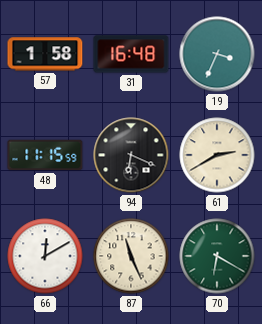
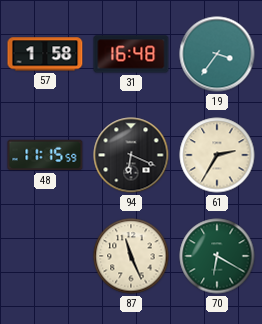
19: 3:34 -> 3:36 (217, 54)
61: 2:40 -> 2:35 (217, 155)
66: 12:10 -> none (45, 256)
